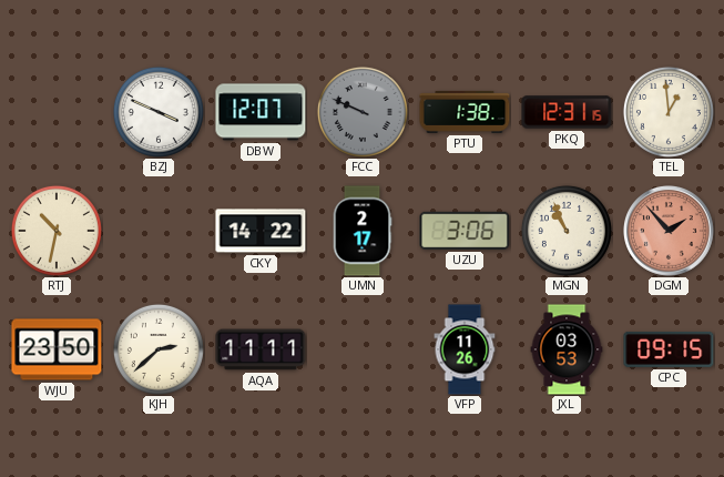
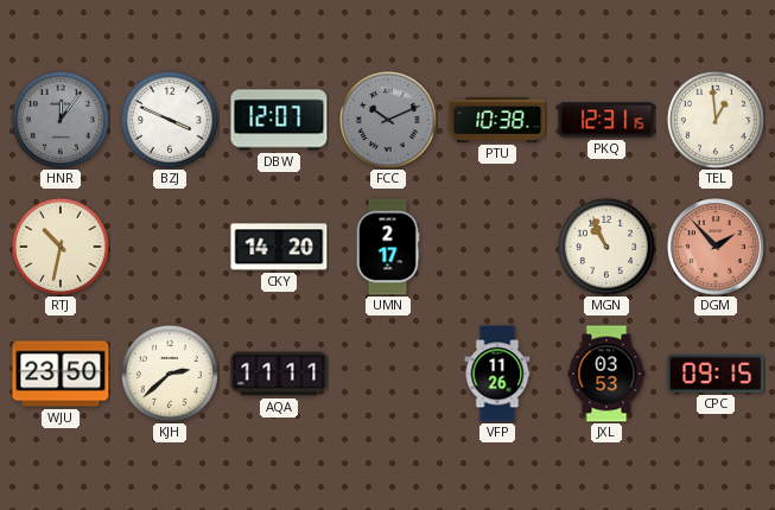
HNR: none -> 12:06 (61, 120)
FCC: 9:49 -> 10:11 (388, 120)
PTU: 1:38 -> 10:38 (497, 120)
CKY: 14:22 -> 14:20 (279, 247)
UZU: 3:06 -> none (465, 231)
